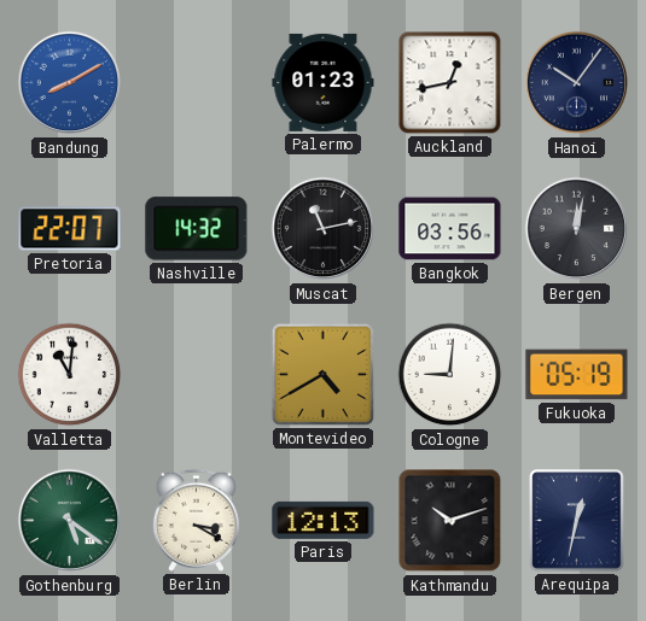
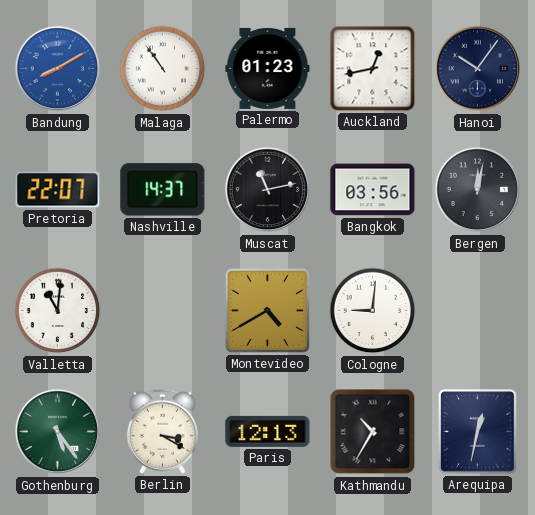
Malaga: none -> 10:54 (163, 69)
Nashville: 14:32 -> 14:37 (163, 190)
Fukuoka: 05:19 -> none (577, 375)
Gothenburg: 5:21 -> 5:24 (58, 432)
Kathmandu: 10:12 -> 10:35 (373, 432)
